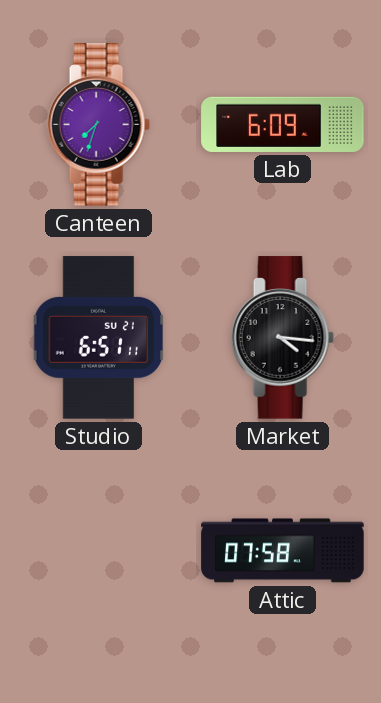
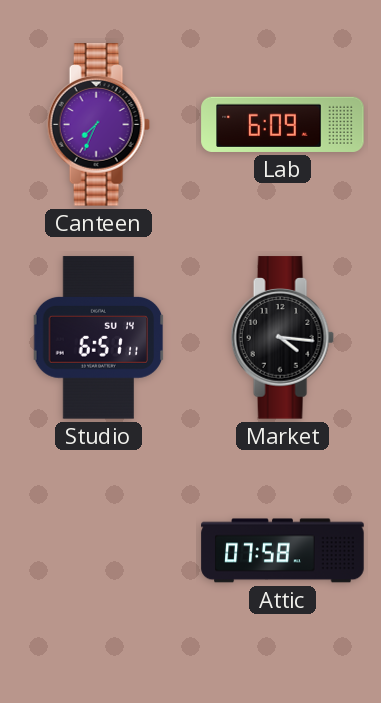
Canteen: 7:33 -> 7:34 (98, 125)
Studio date: SU 21 -> SU 14 (99, 338)
